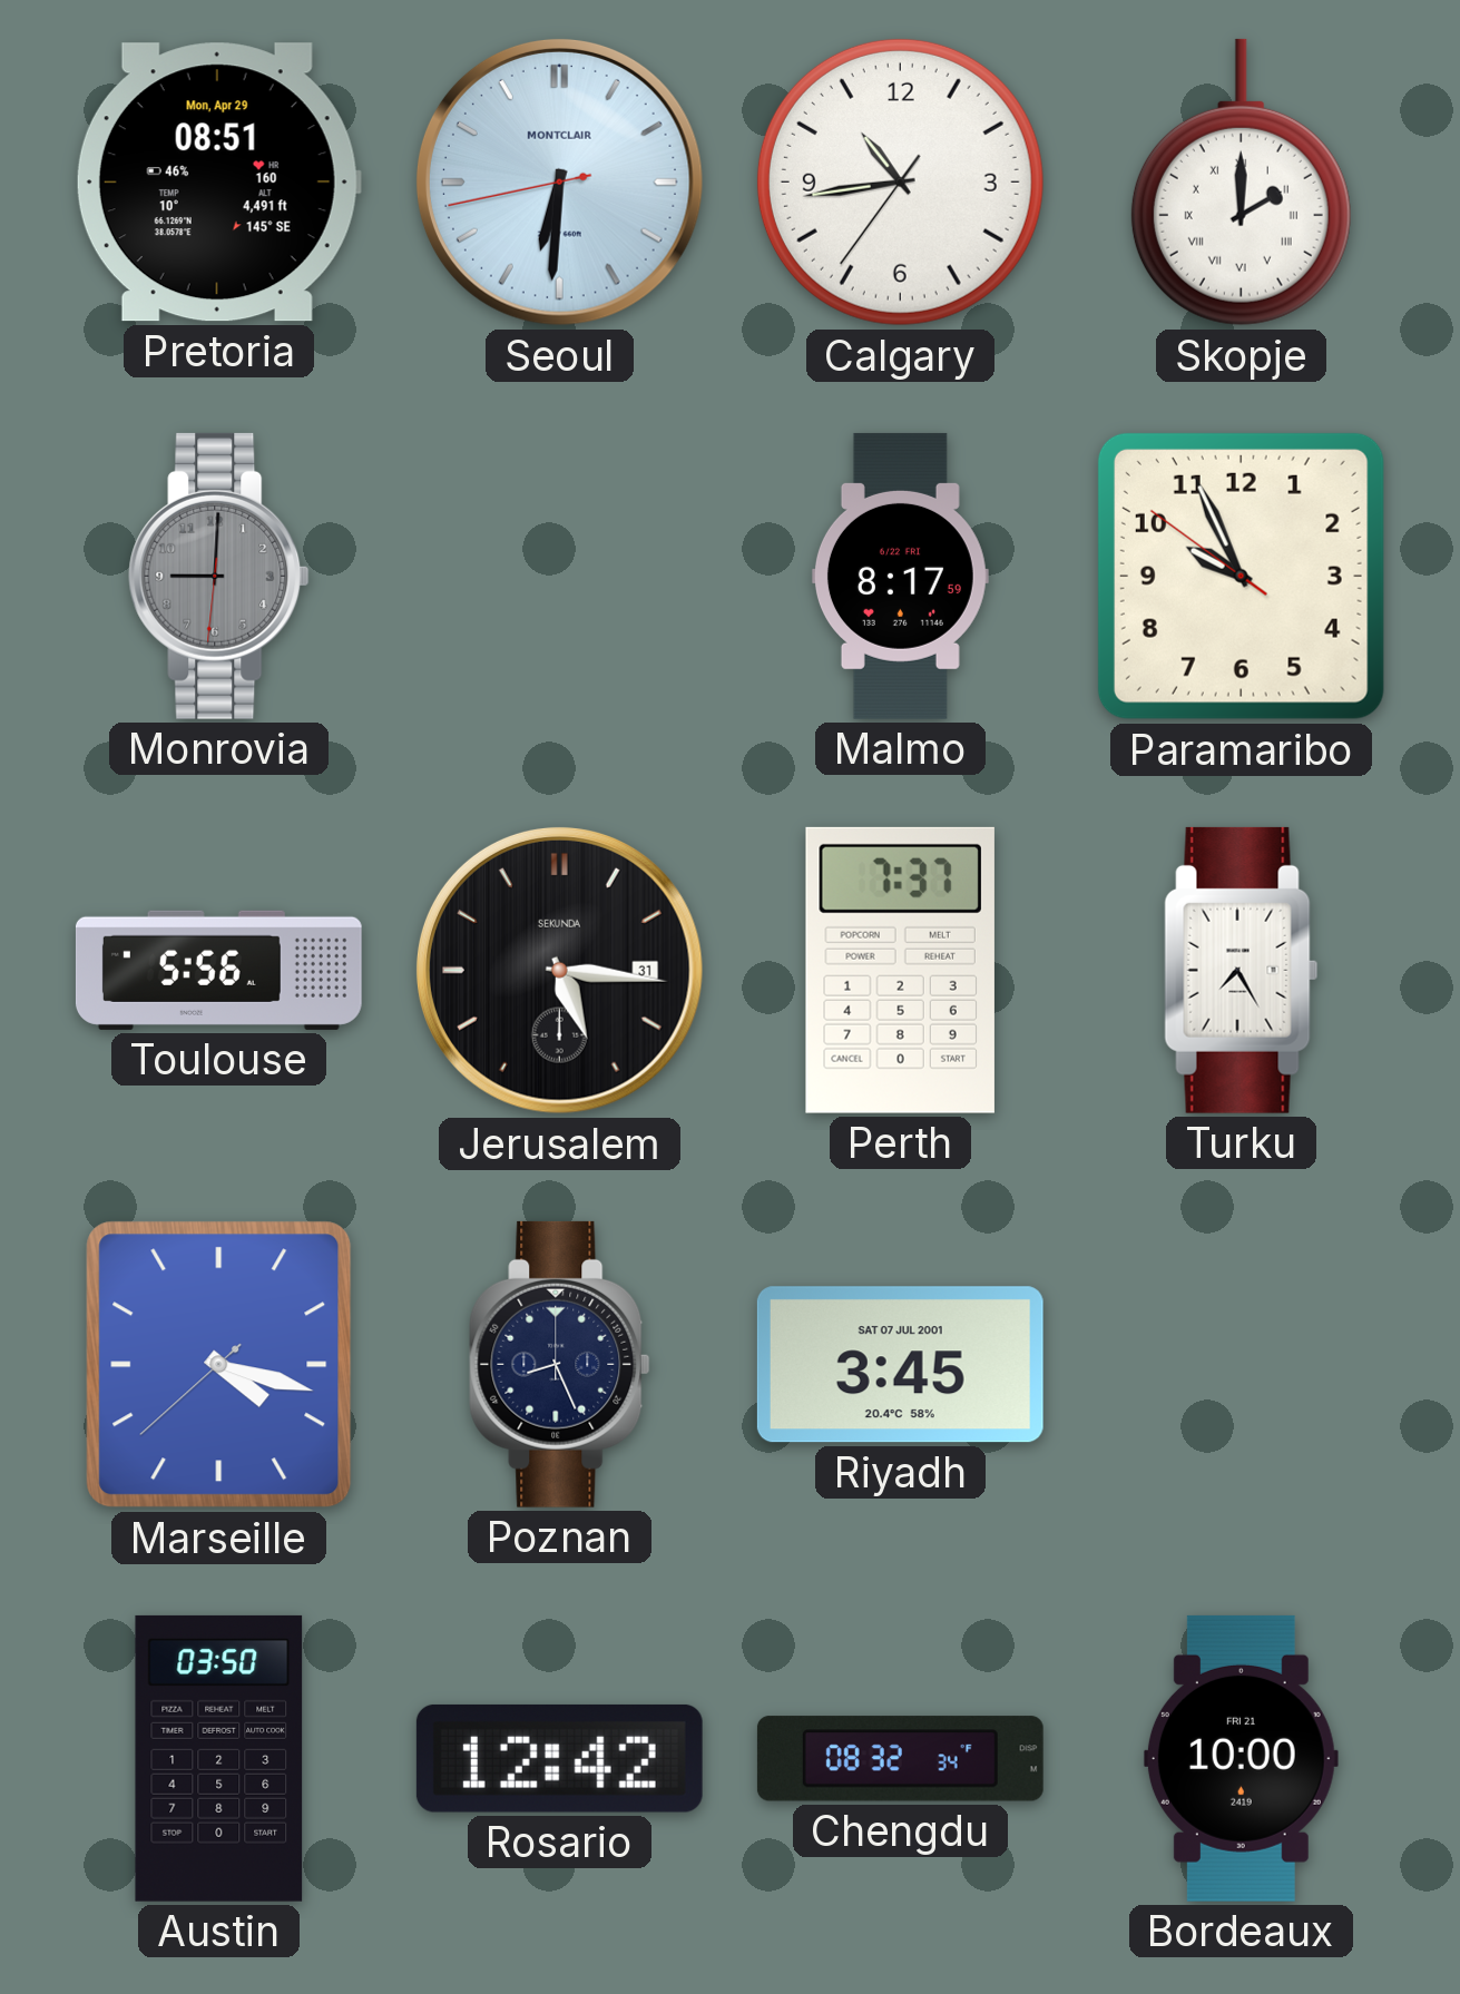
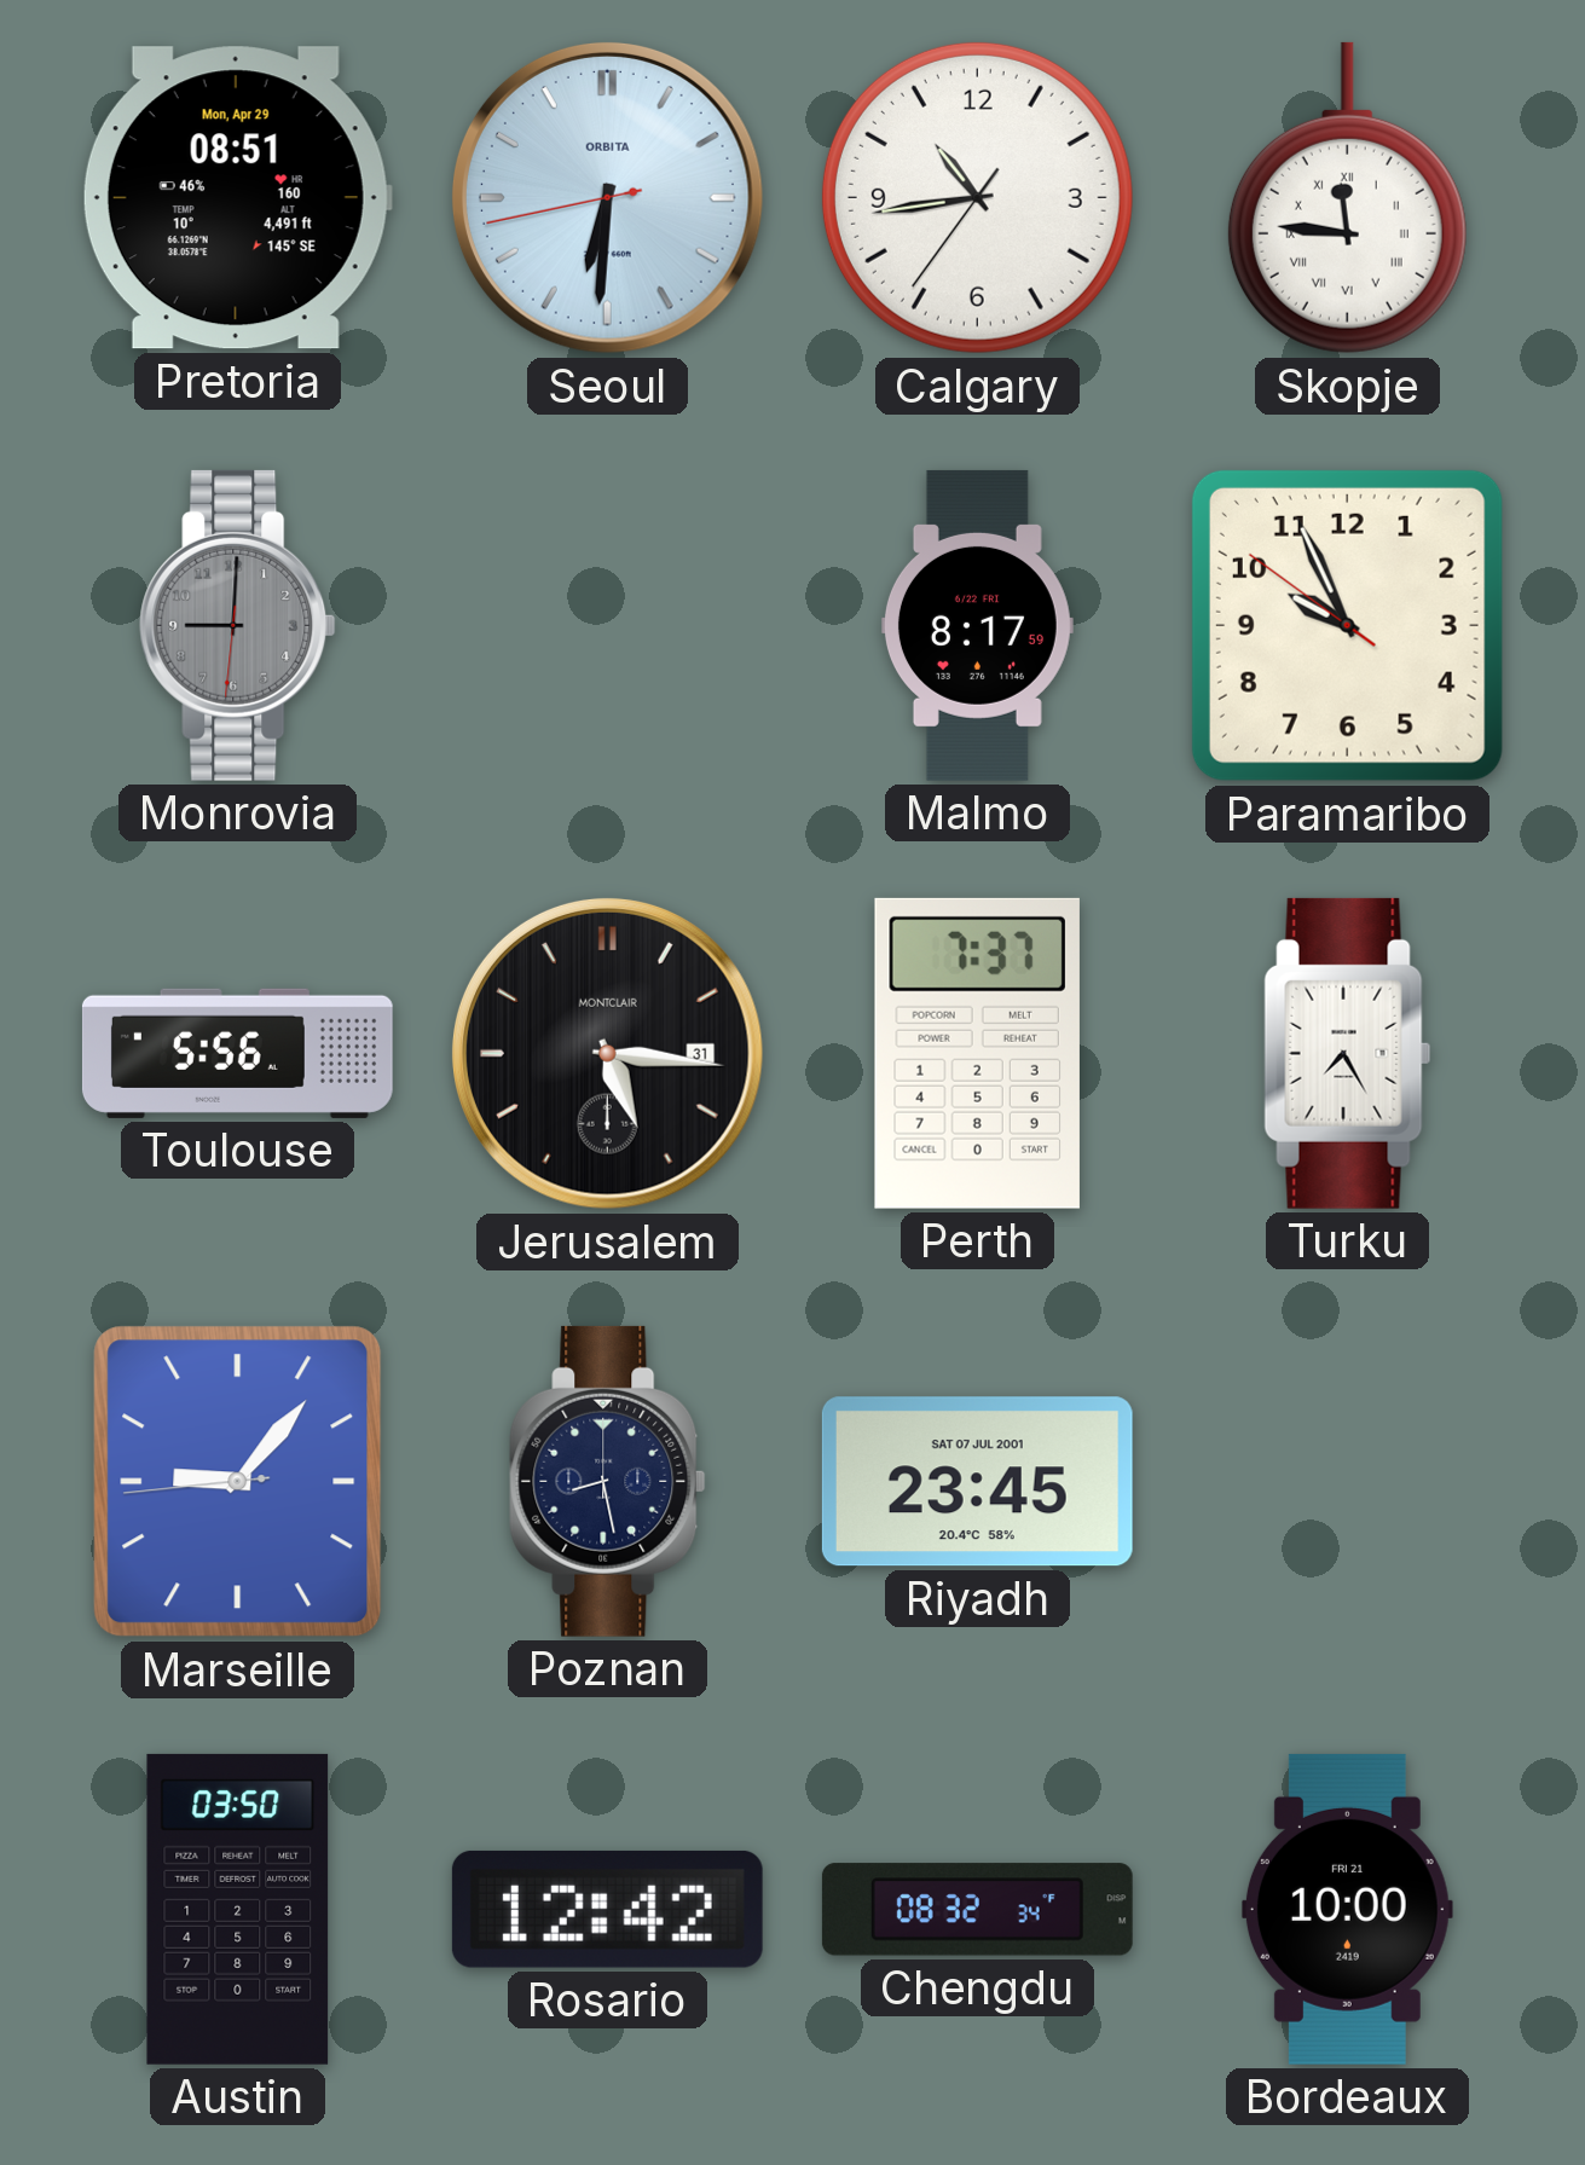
Seoul brand: MONTCLAIR -> ORBITA (607, 197)
Skopje: 2:00 -> 11:46 (1347, 198)
Jerusalem brand: SEKUNDA -> MONTCLAIR (607, 1053)
Marseille: 4:17 -> 9:06 (238, 1482)
Poznan: 8:26 -> 8:28 (608, 1481)
Riyadh: 3:45 -> 23:45 (977, 1482)
